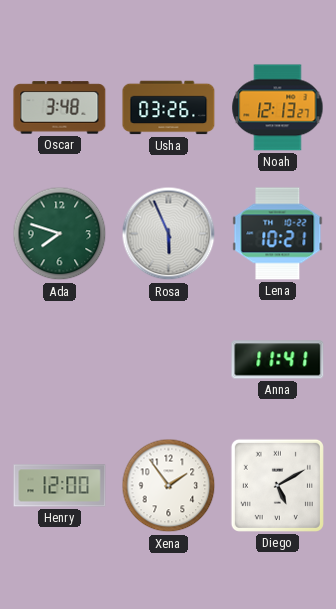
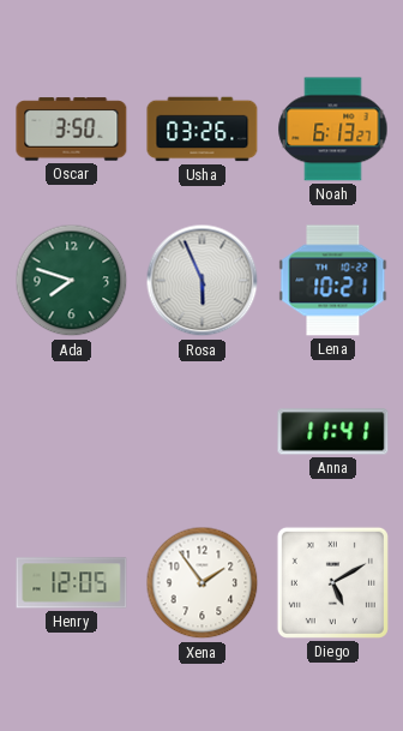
Oscar: 3:48 -> 3:50 (72, 130)
Noah: 12:13 -> 6:13 (333, 130)
Henry: 12:00 -> 12:05 (72, 583)
